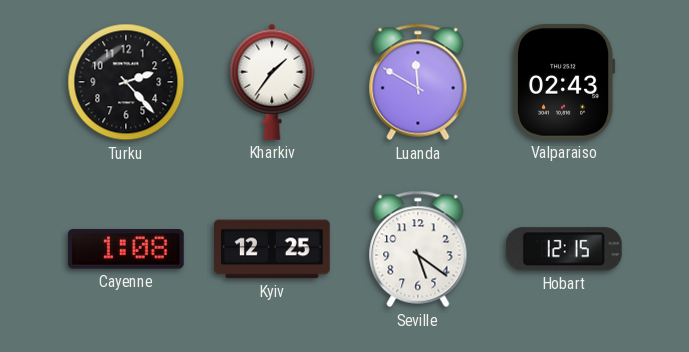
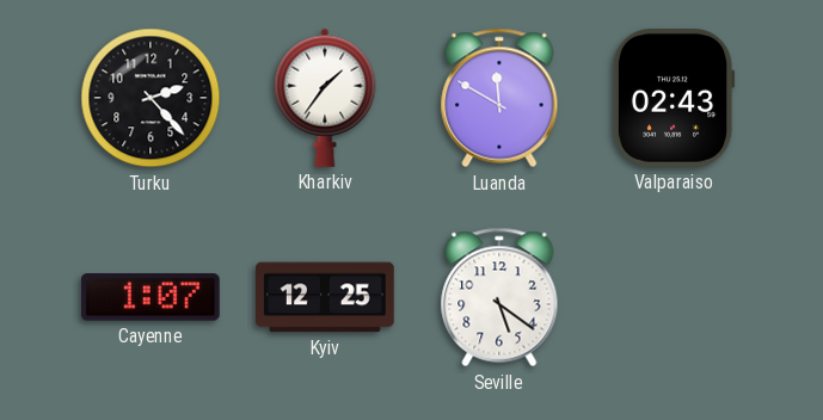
Cayenne: 1:08 -> 1:07 (151, 297)
Hobart: 12:15 -> none (564, 249)
